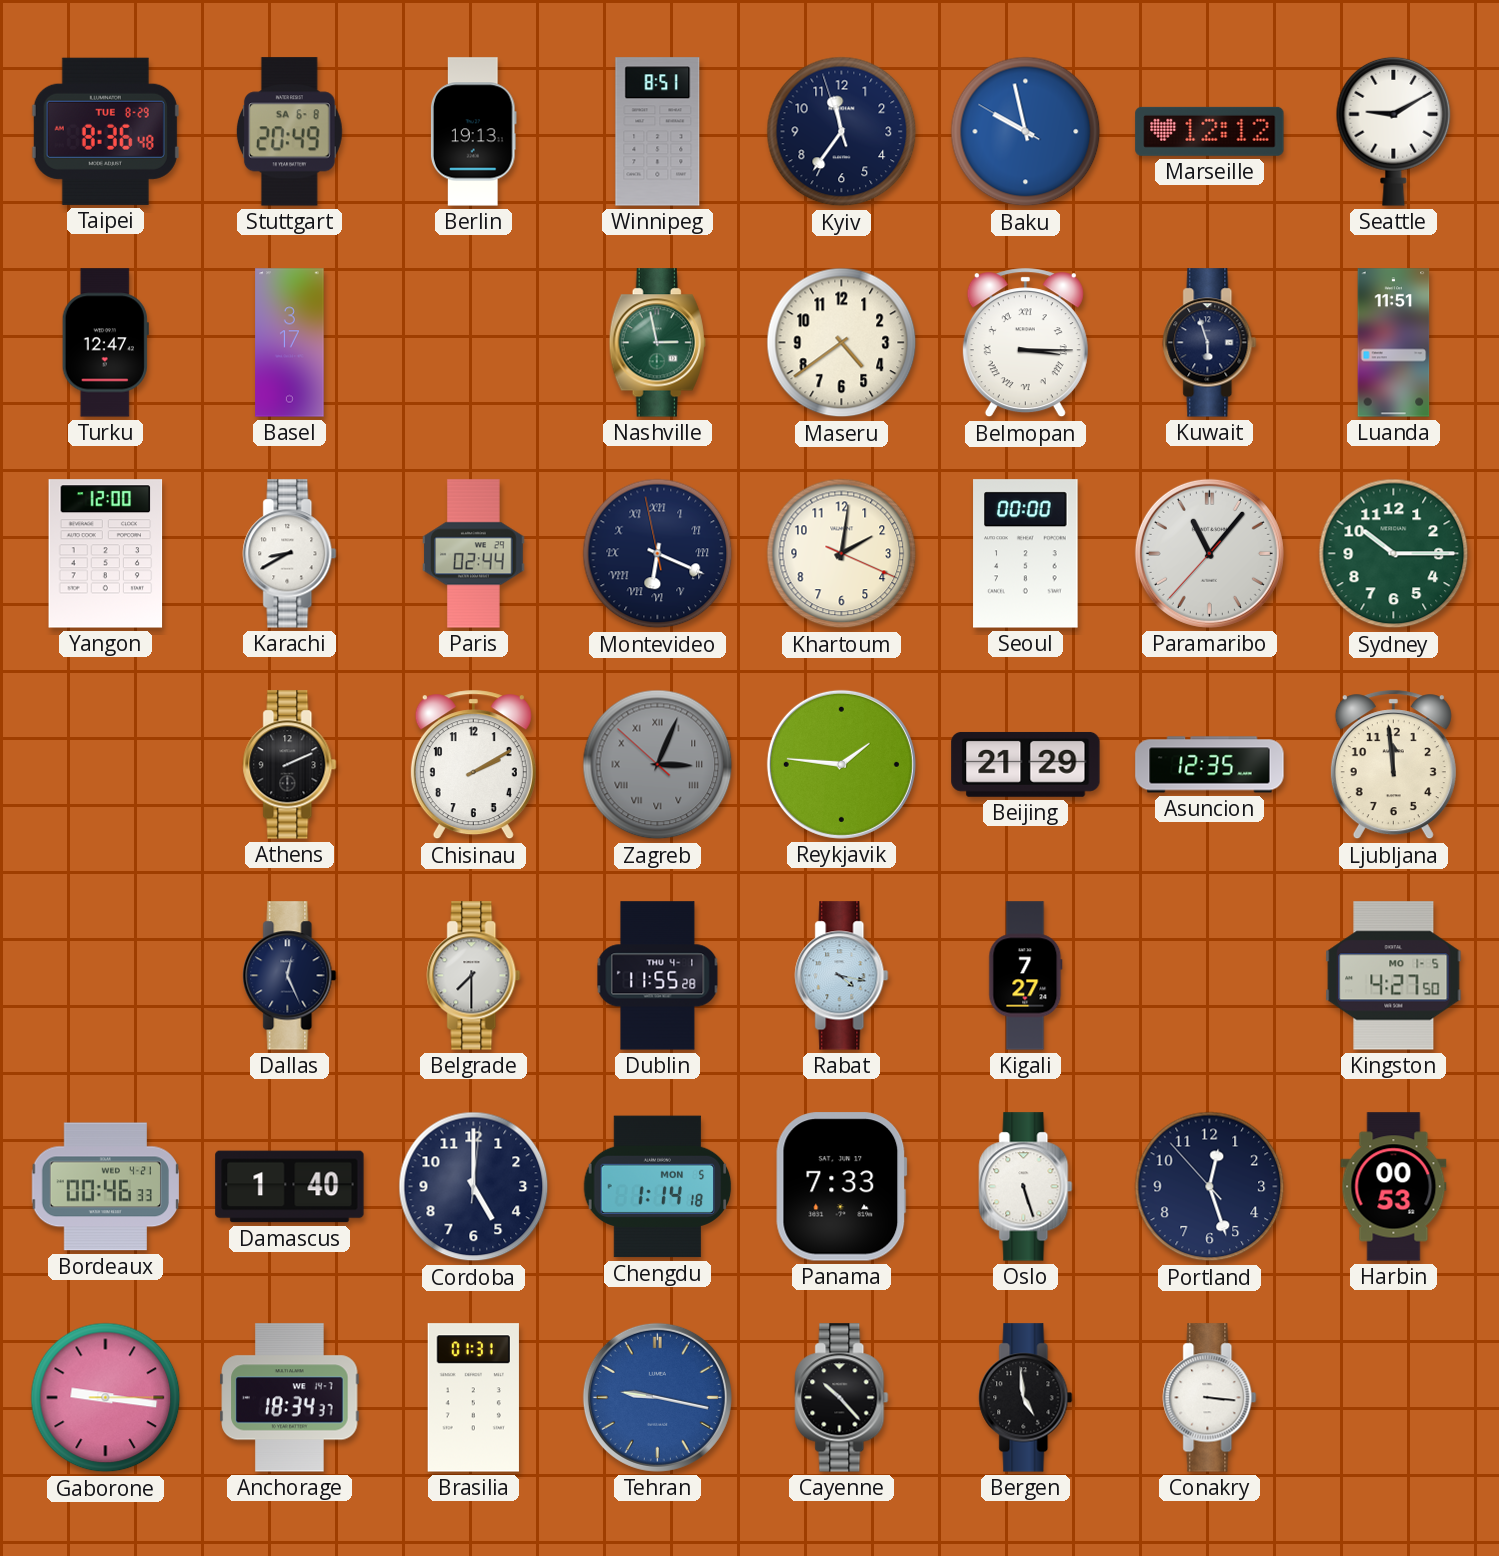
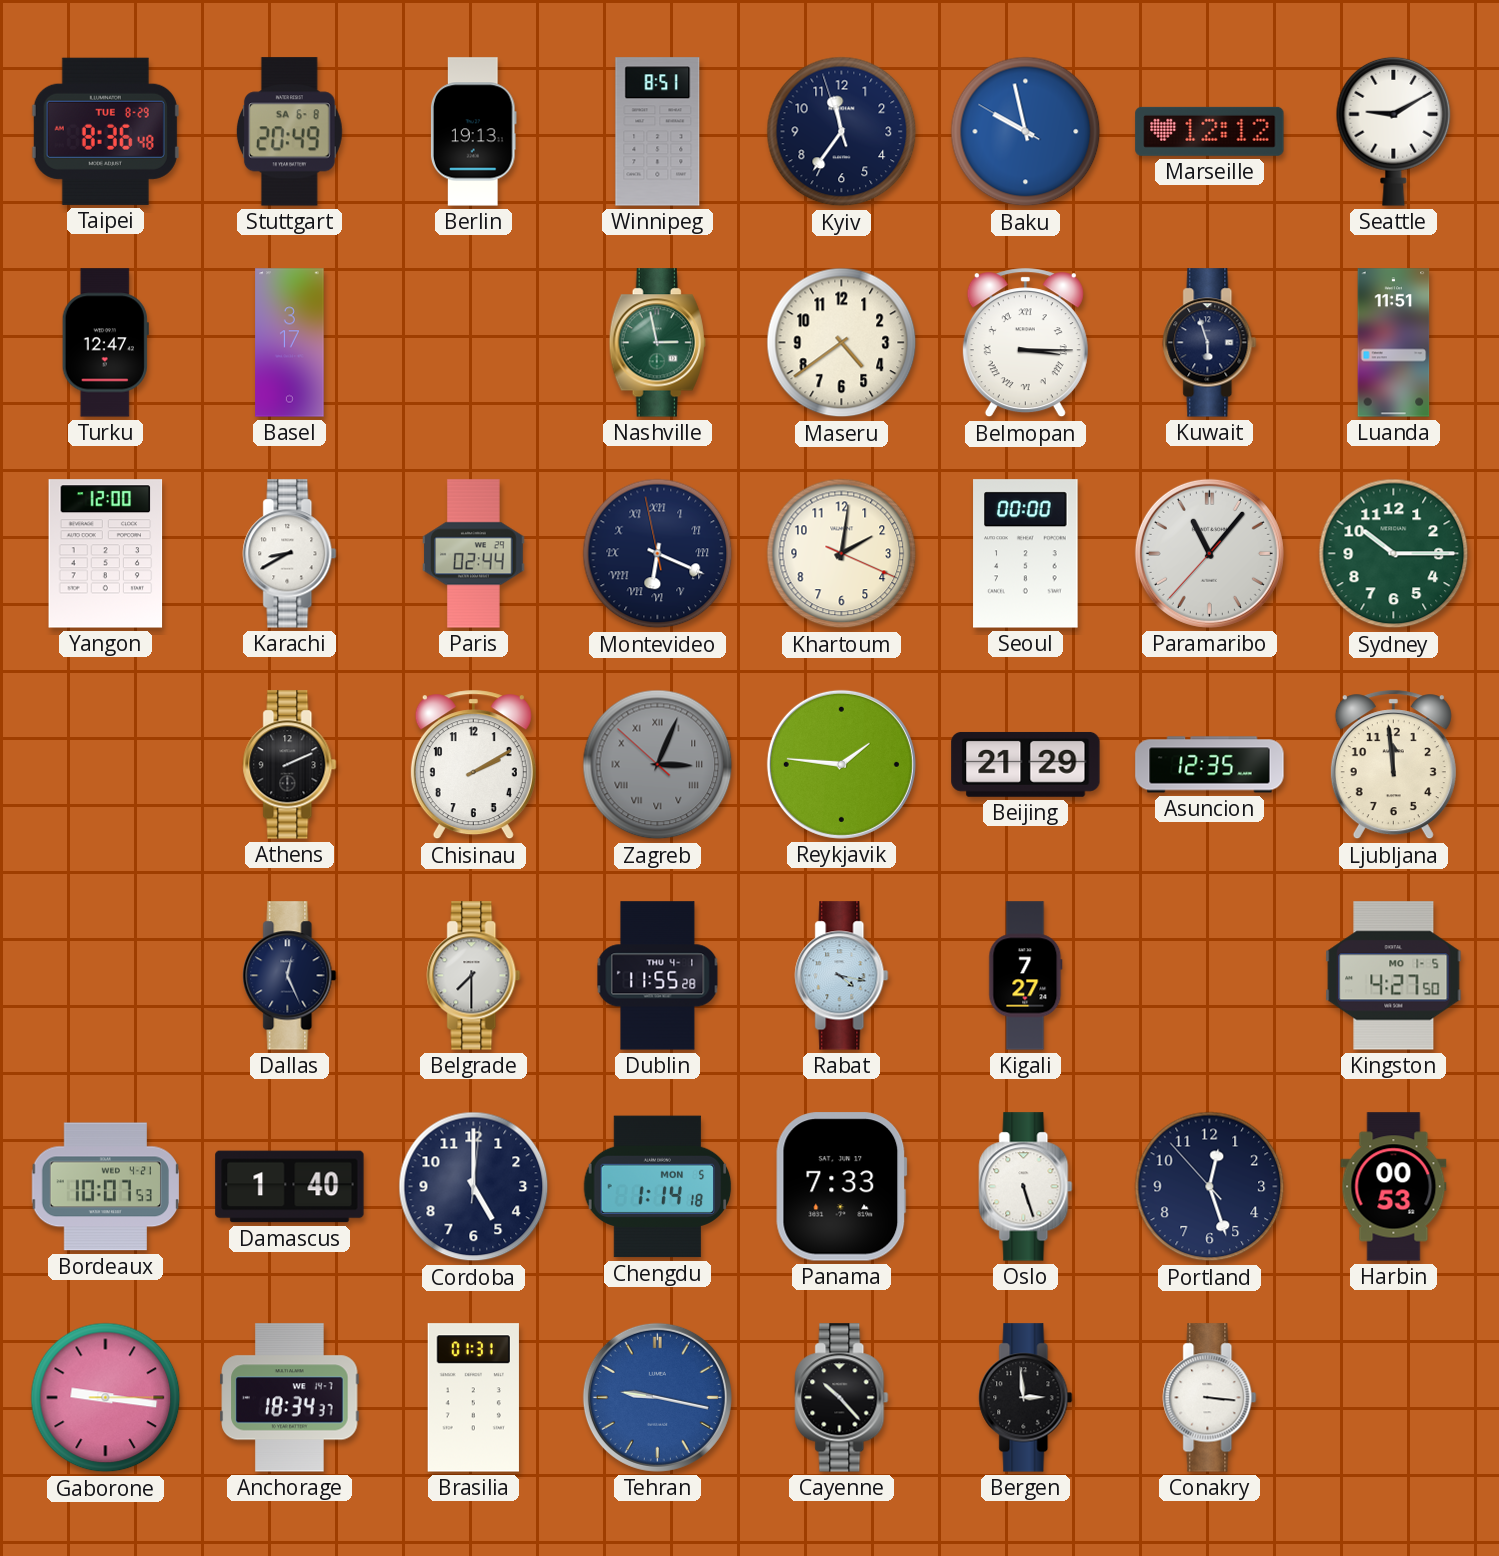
Bordeaux: 00:46 -> 10:07 (105, 1187)
Bergen: 4:59 -> 2:59 (1026, 1398)
